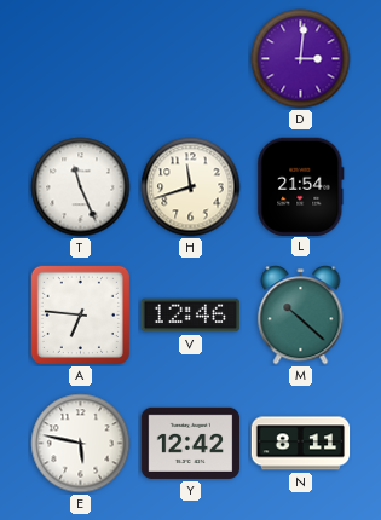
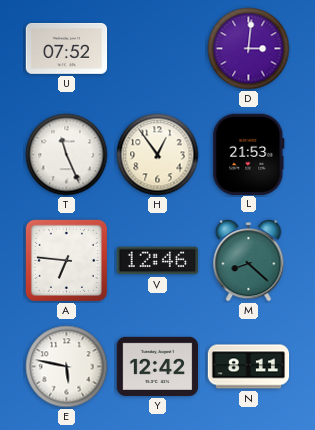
U: none -> 07:52 (67, 48)
H: 11:42 -> 12:54 (158, 155)
L: 21:54 -> 21:53 (249, 154)
M: 10:22 -> 8:22 (249, 261)
